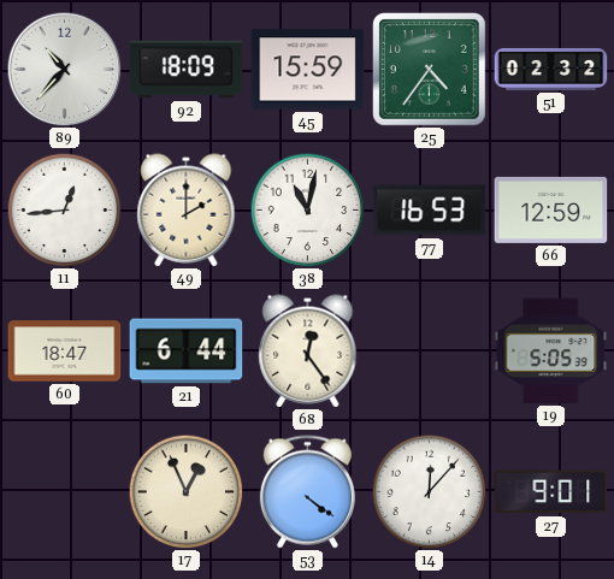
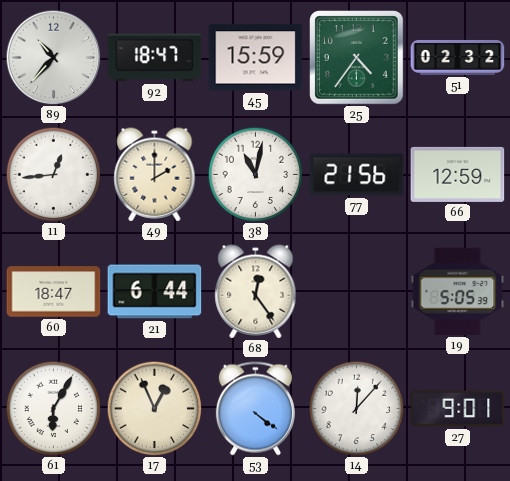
92: 18:09 -> 18:47 (155, 58)
77: 16:53 -> 21:56 (357, 175)
61: none -> 6:05 (53, 408)
